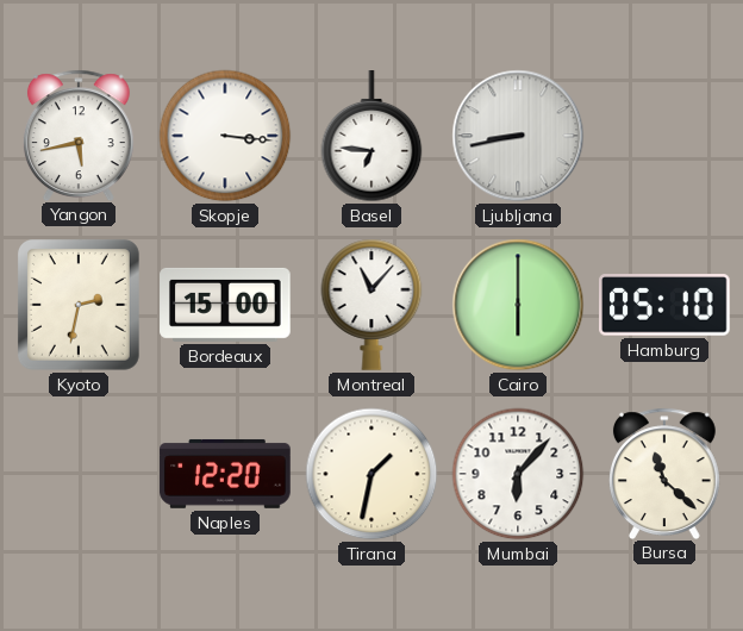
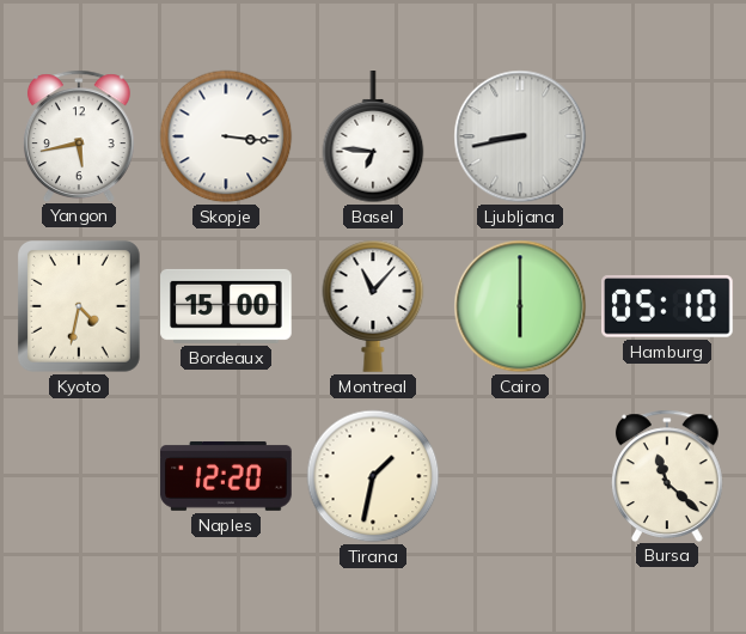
Kyoto: 2:32 -> 4:32 (79, 306)
Mumbai: 6:07 -> none (518, 474)
